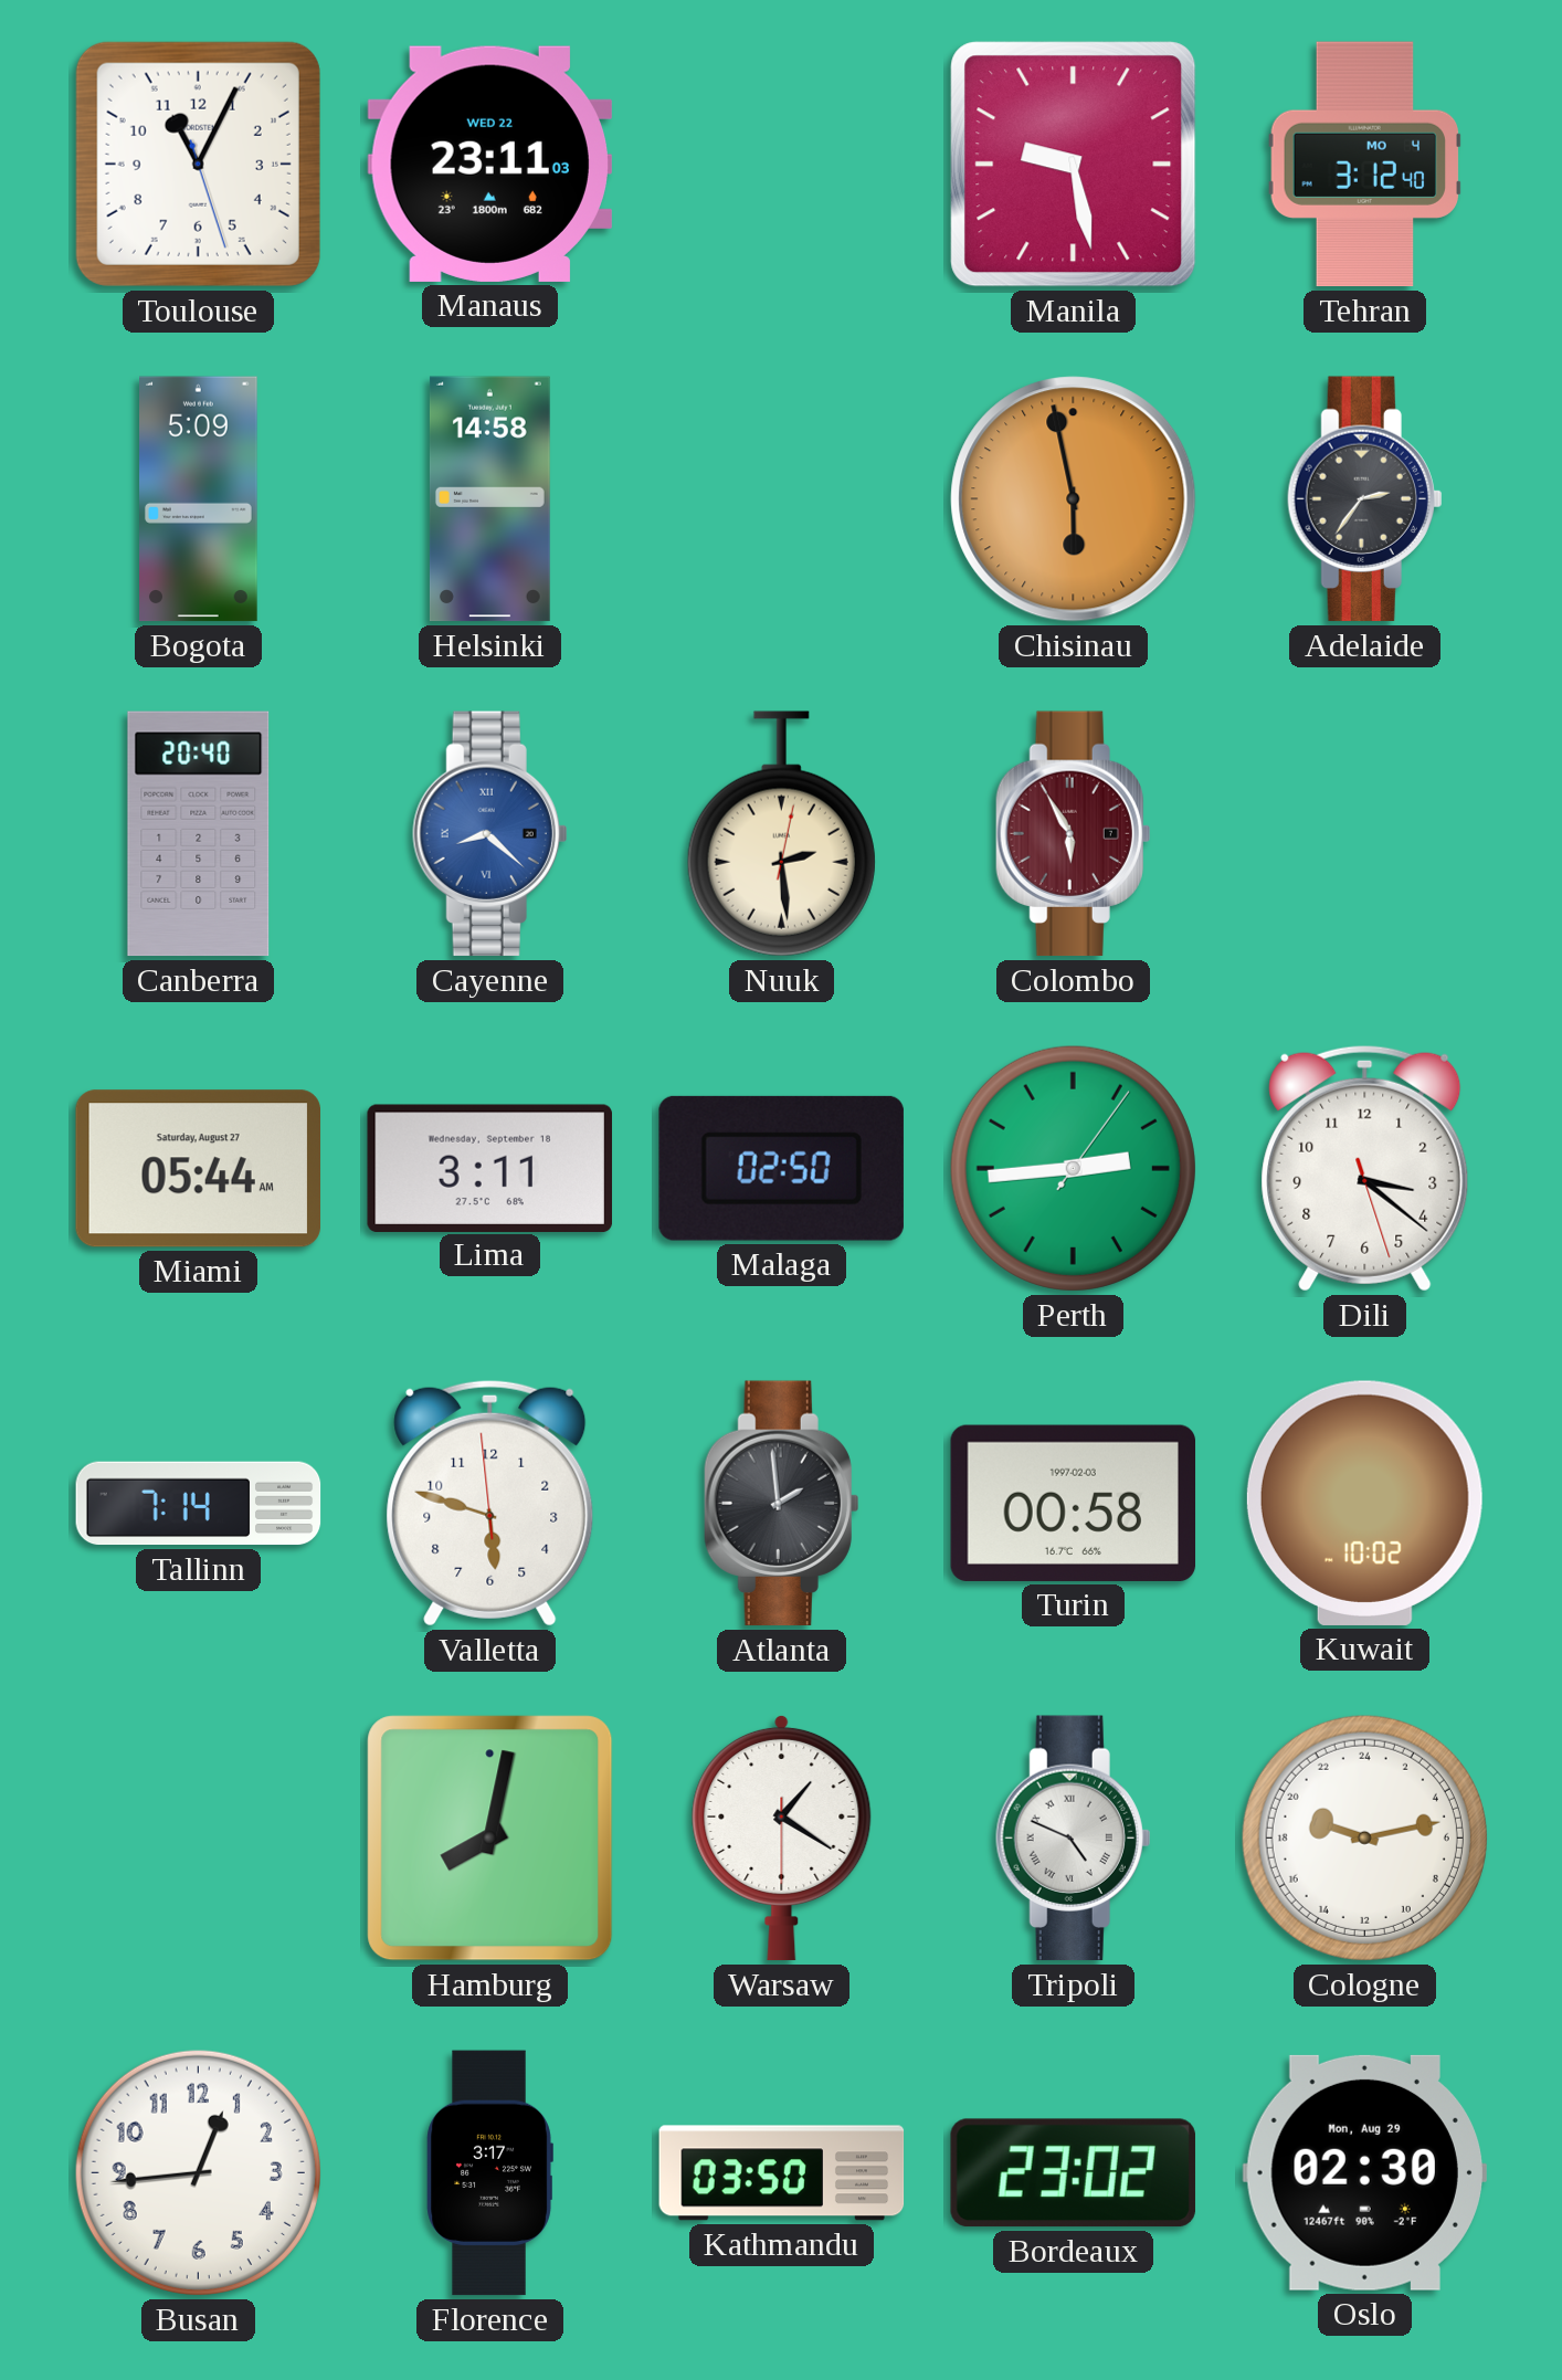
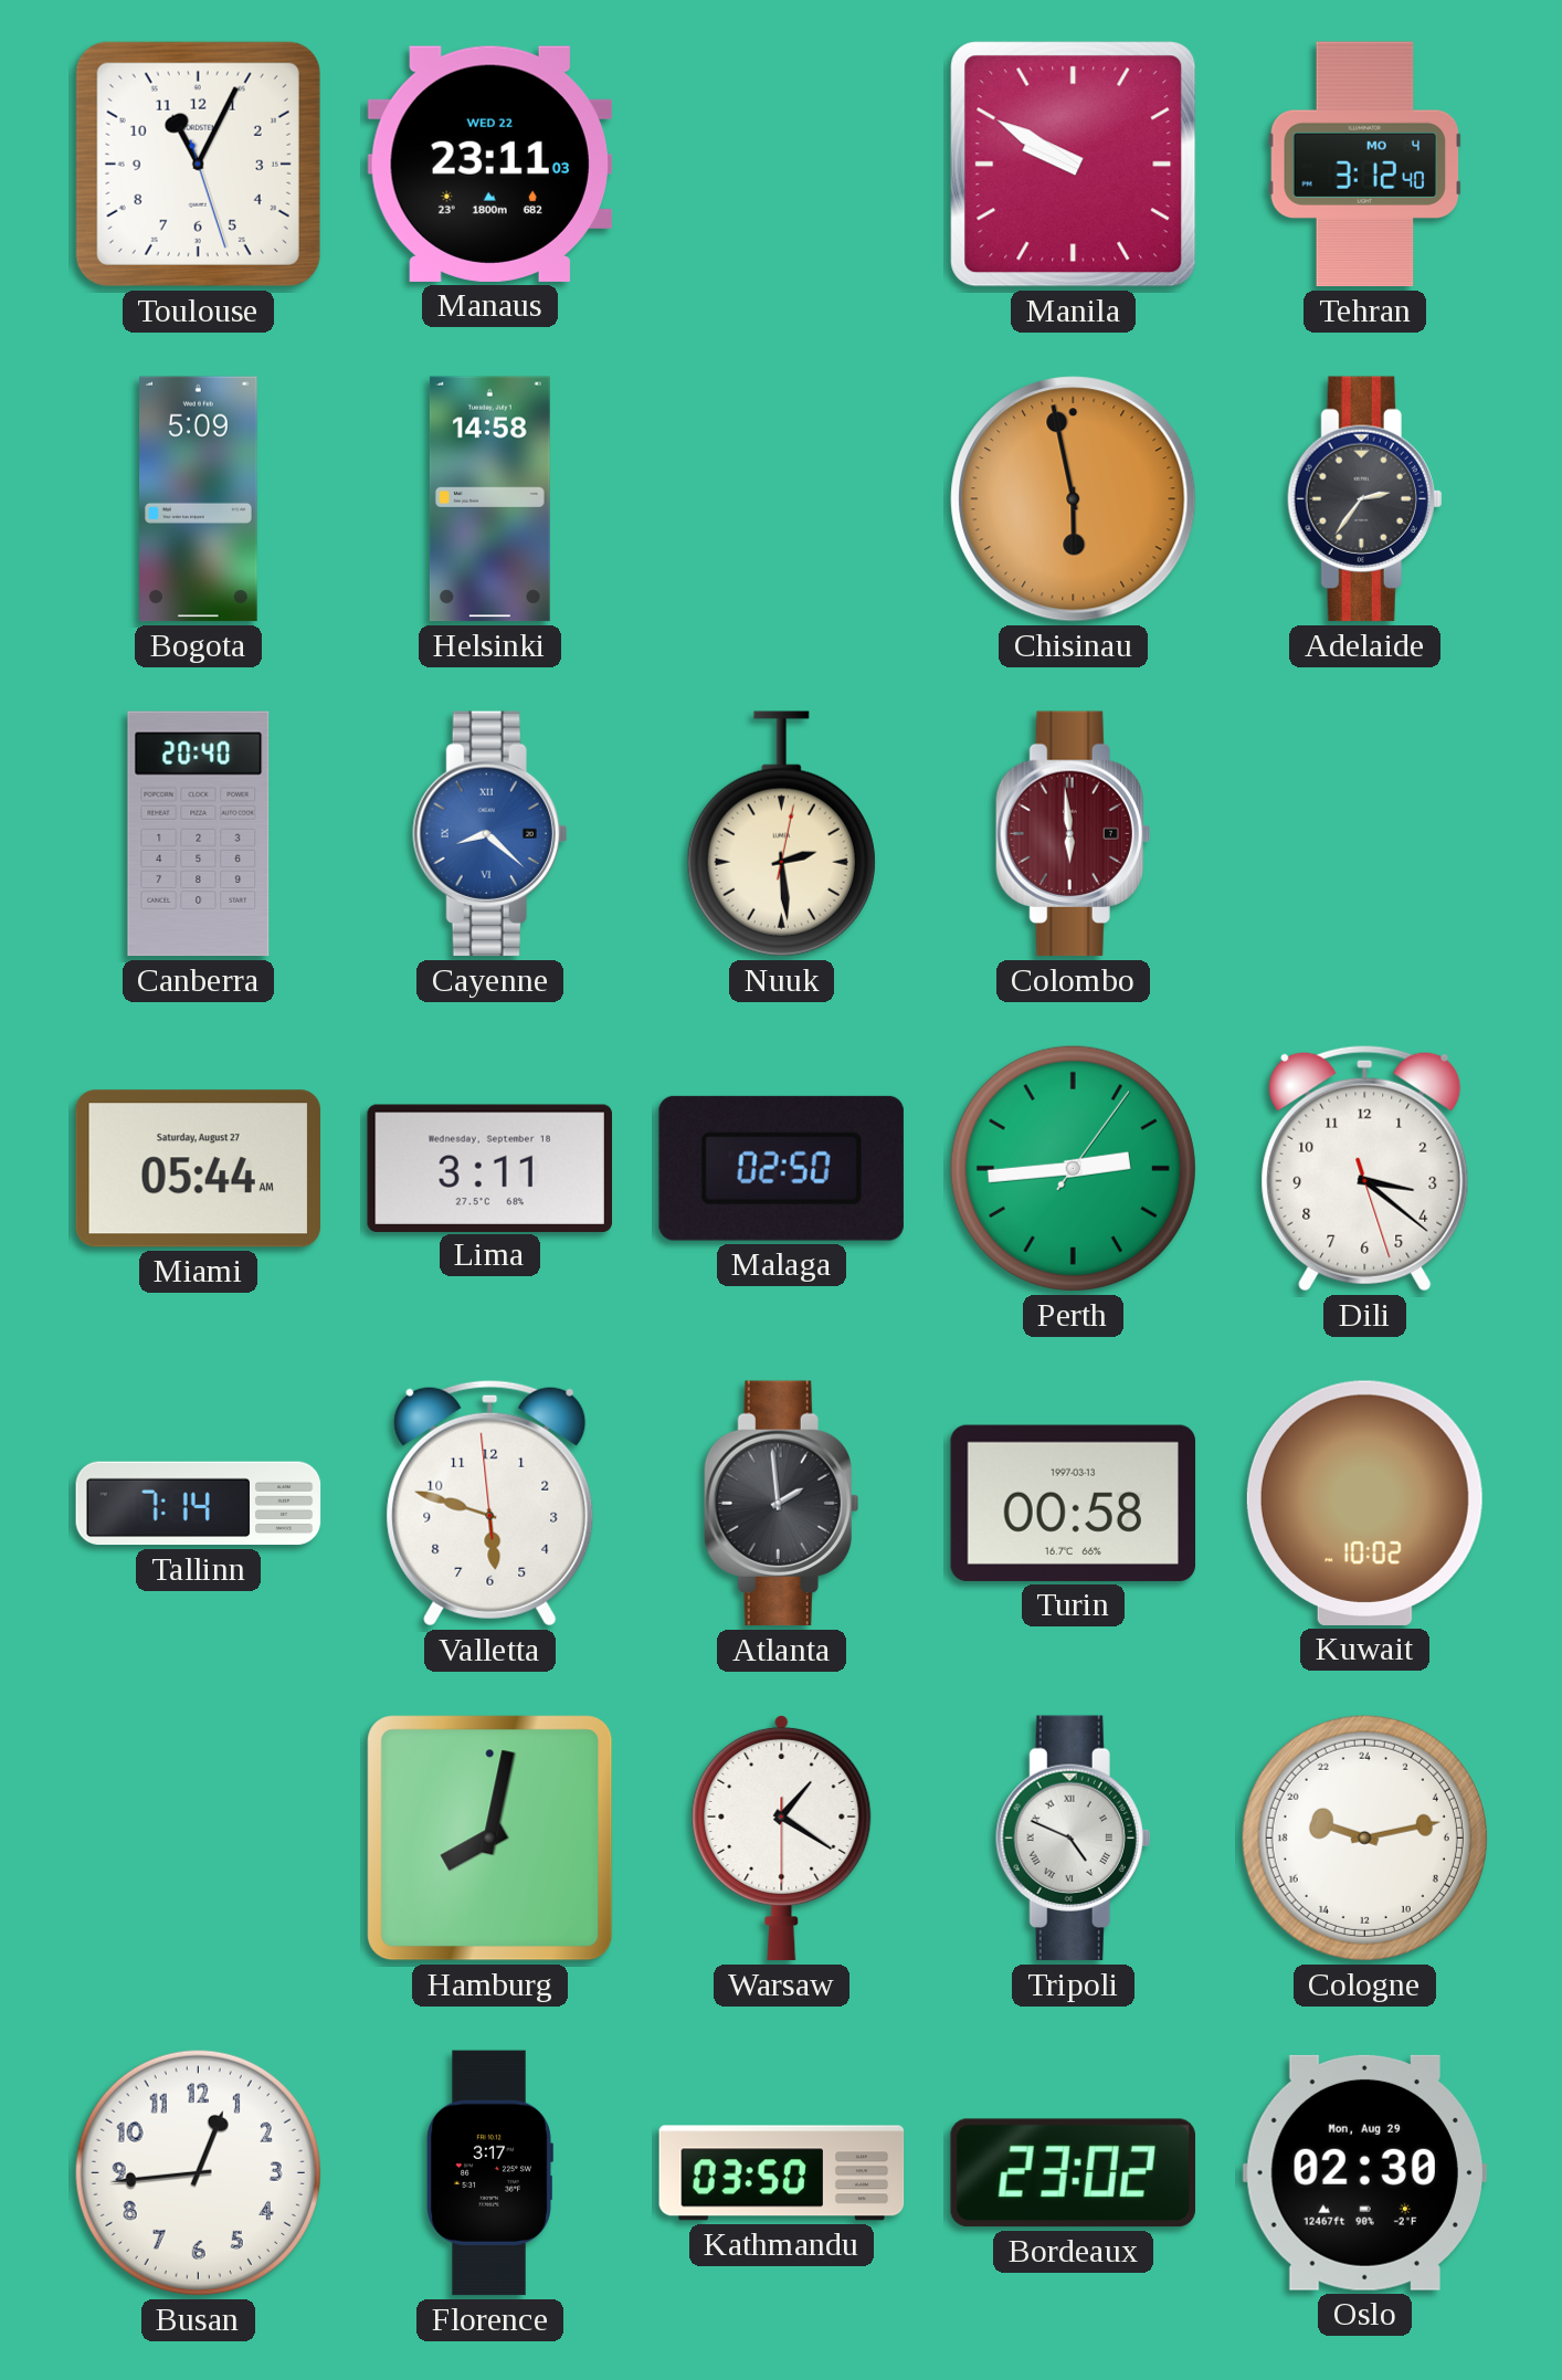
Manila: 9:28 -> 9:50 (1074, 165)
Colombo: 5:55 -> 5:59 (1074, 834)
Turin date: 1997-02-03 -> 1997-03-13 (1074, 1503)
